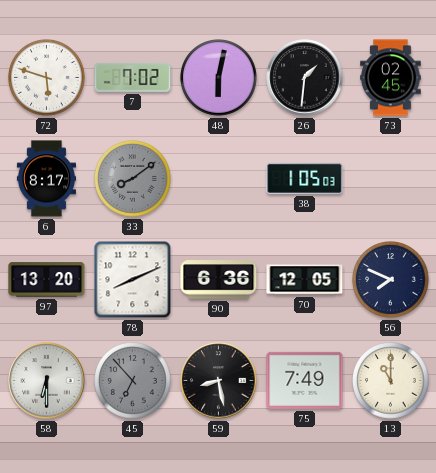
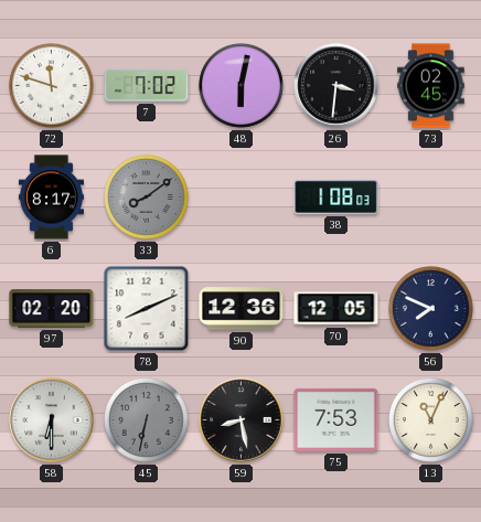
72: 5:48 -> 11:48 (52, 86)
26: 1:31 -> 3:31 (336, 86)
38: 1:05 -> 1:08 (336, 196)
97: 13:20 -> 02:20 (52, 309)
90: 6:36 -> 12:36 (242, 309)
45: 6:53 -> 6:32 (147, 420)
75: 7:49 -> 7:53 (336, 419)
13: 11:00 -> 11:04 (431, 420)
